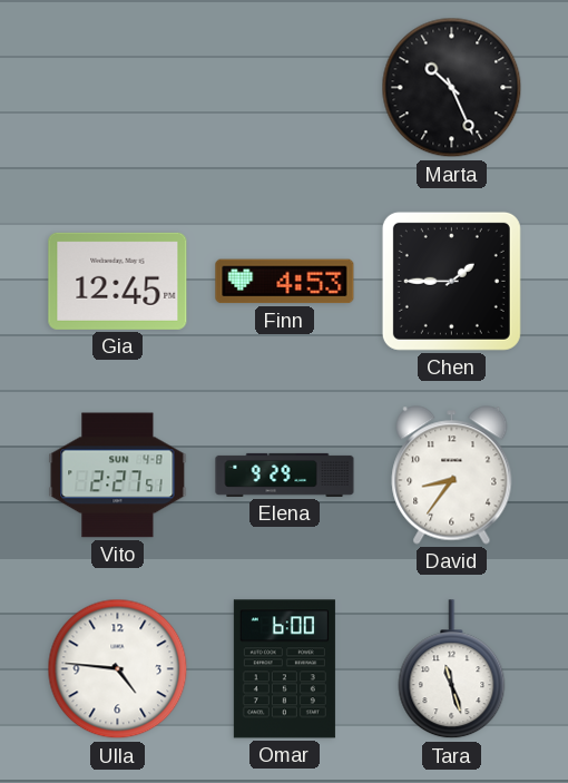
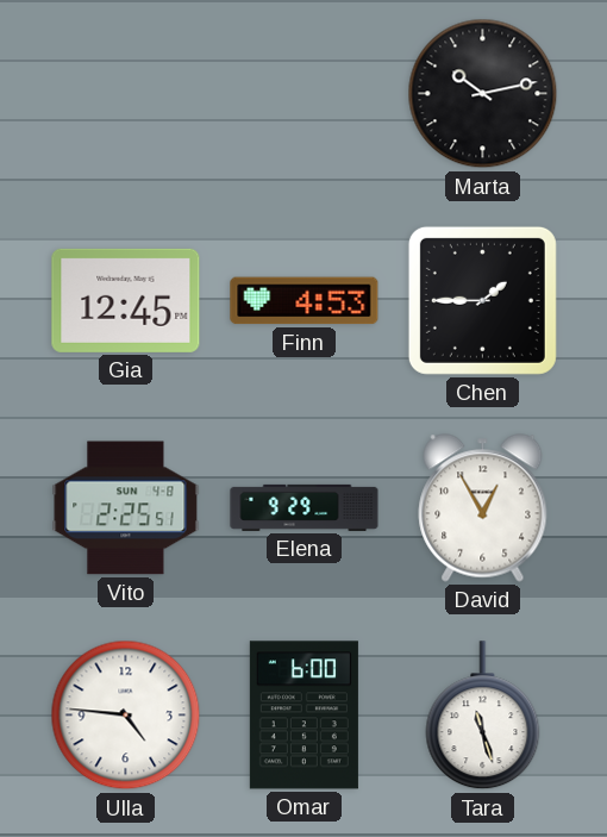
Marta: 10:26 -> 10:13 (483, 94)
Vito: 2:27 -> 2:25 (126, 508)
David: 8:36 -> 12:55 (483, 508)
